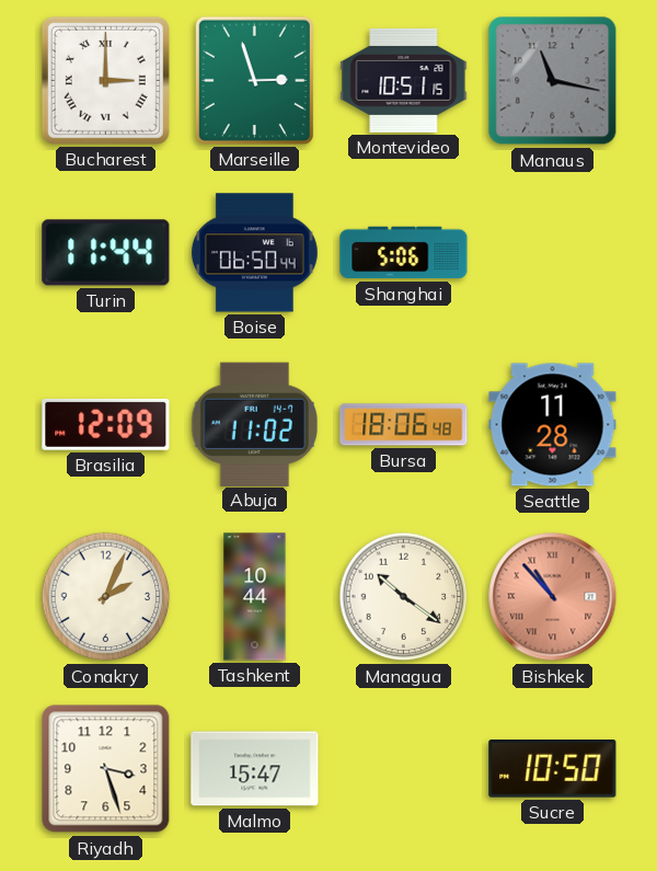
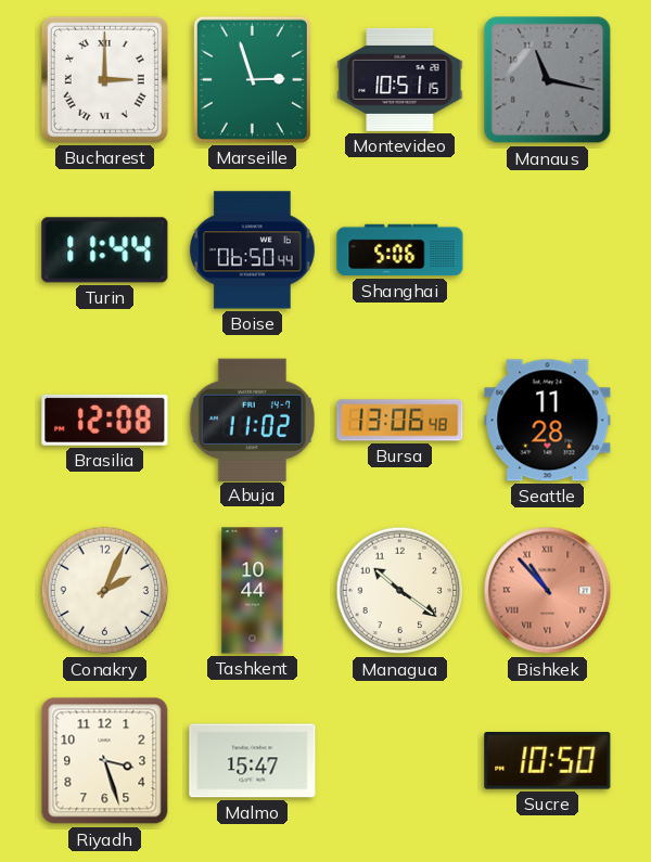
Brasilia: 12:09 -> 12:08 (105, 420)
Bursa: 18:06 -> 13:06 (400, 421)
